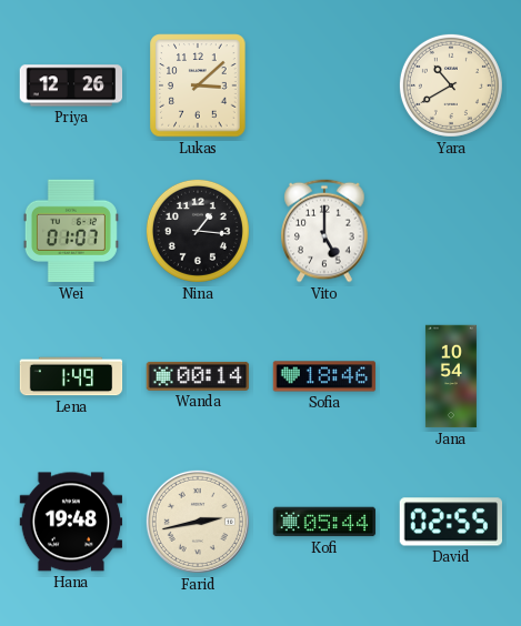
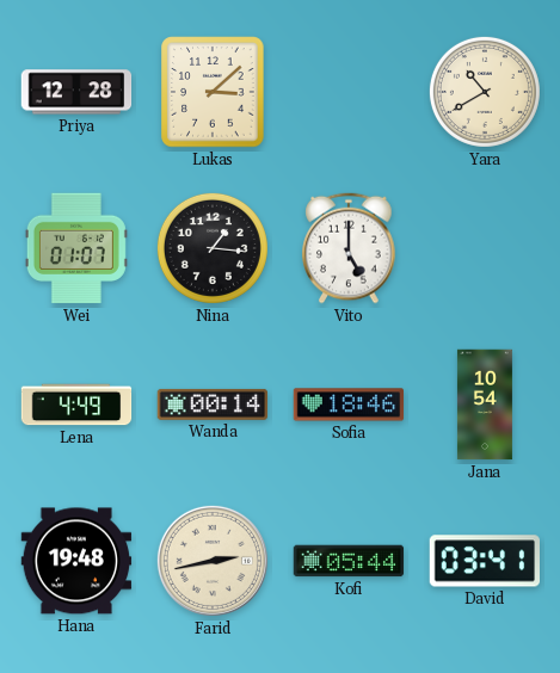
Priya: 12:26 -> 12:28 (76, 92)
Lena: 1:49 -> 4:49 (76, 405)
David: 02:55 -> 03:41 (485, 561)
